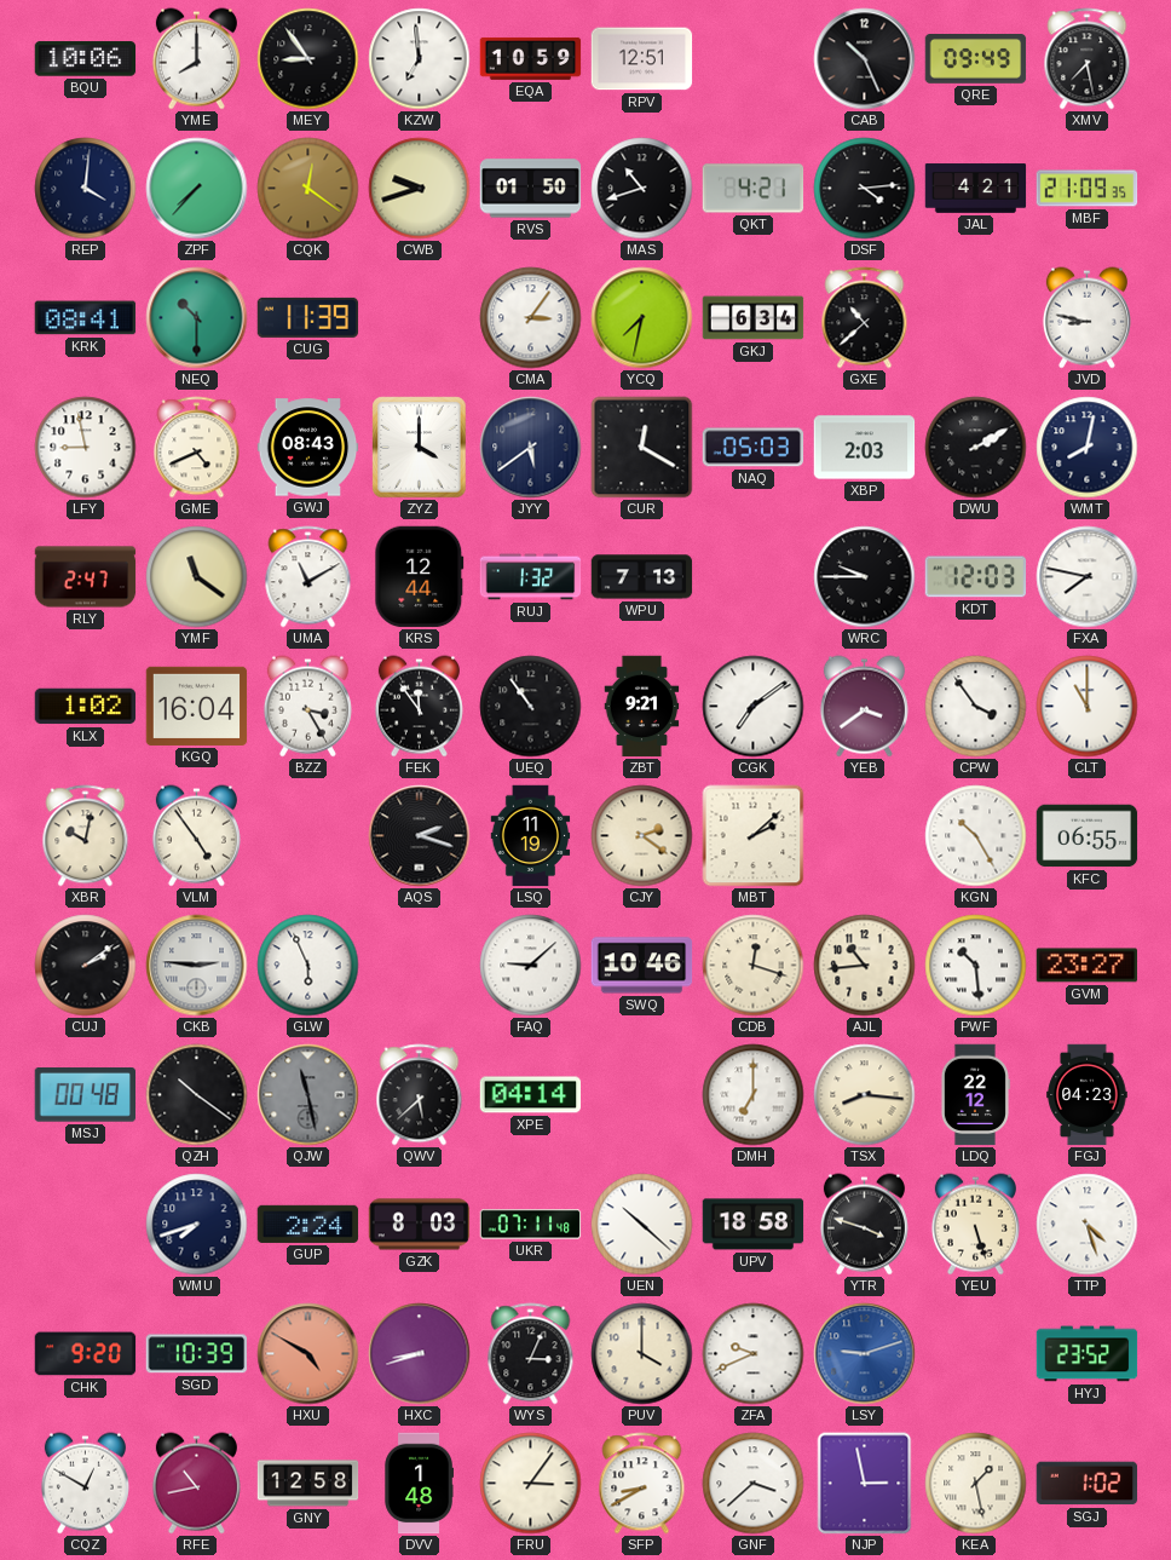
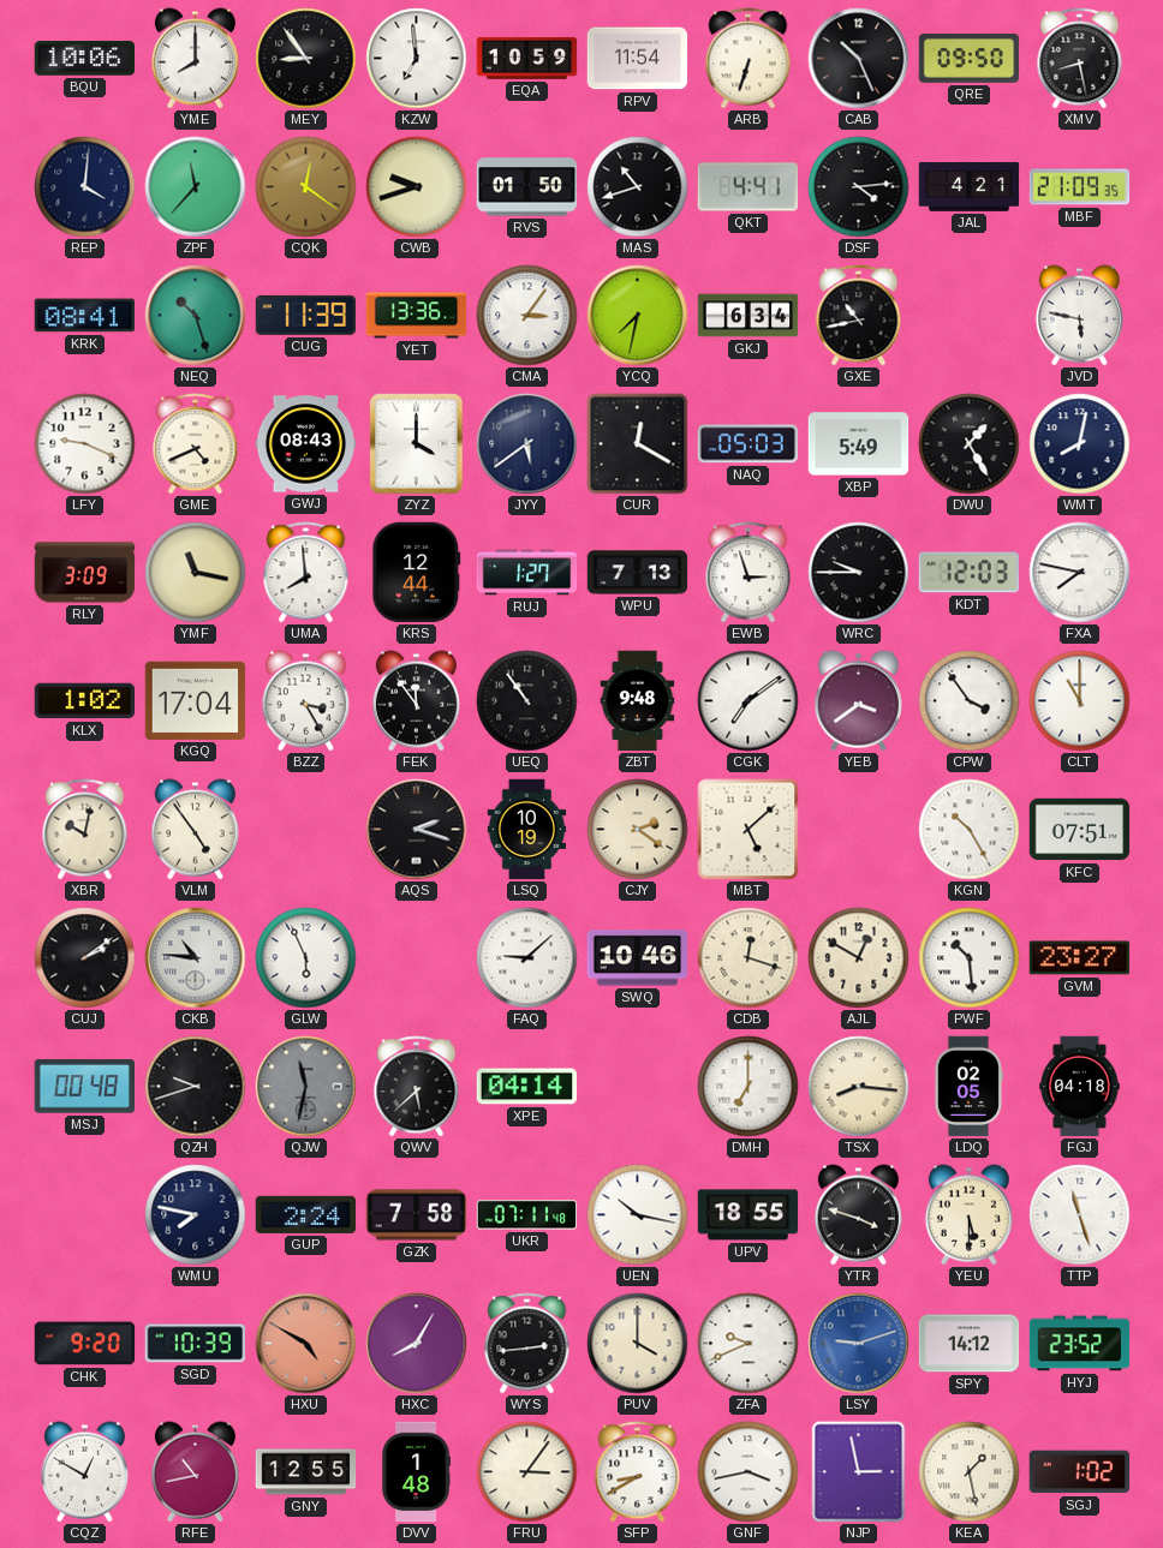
RPV: 12:51 -> 11:54 (638, 59)
ARB: none -> 6:33 (749, 59)
QRE: 09:49 -> 09:50 (970, 59)
XMV: 7:28 -> 8:28 (1080, 59)
ZPF: 7:37 -> 11:37 (196, 187)
QKT: 4:21 -> 4:41 (749, 187)
NEQ: 10:30 -> 10:27 (196, 316)
YET: none -> 13:36 (417, 316)
GXE: 10:38 -> 10:43 (859, 316)
JVD: 8:47 -> 5:47 (1079, 316)
LFY: 8:58 -> 9:19 (85, 444)
XBP: 2:03 -> 5:49 (859, 444)
DWU: 2:10 -> 1:25 (970, 444)
RLY: 2:47 -> 3:09 (85, 573)
YMF: 11:21 -> 11:17 (196, 573)
UMA: 11:10 -> 7:59 (306, 573)
RUJ: 1:32 -> 1:27 (527, 573)
EWB: none -> 2:57 (749, 573)
KGQ: 16:04 -> 17:04 (196, 700)
ZBT: 9:21 -> 9:48 (638, 701)
LSQ: 11:19 -> 10:19 (527, 830)
MBT: 2:08 -> 5:08 (749, 830)
KFC: 06:55 -> 07:51 (1080, 830)
CKB: 2:46 -> 10:46 (196, 958)
AJL: 10:44 -> 12:50 (859, 958)
QZH: 10:21 -> 9:42 (196, 1087)
QJW: 11:28 -> 11:32 (306, 1087)
LDQ: 22:12 -> 02:05 (968, 1087)
FGJ: 04:23 -> 04:18 (1080, 1087)
WMU: 7:42 -> 7:47 (196, 1215)
GZK: 8:03 -> 7:58 (417, 1215)
UEN: 10:22 -> 10:17 (638, 1215)
UPV: 18:58 -> 18:55 (749, 1215)
YEU: 5:27 -> 5:30 (968, 1215)
TTP: 4:27 -> 11:27 (1080, 1215)
HXC: 8:42 -> 8:05 (417, 1344)
WYS: 3:04 -> 2:44 (527, 1344)
SPY: none -> 14:12 (970, 1344)
GNY: 12:58 -> 12:55 (306, 1472)
GNF: 3:38 -> 3:43 (749, 1472)
